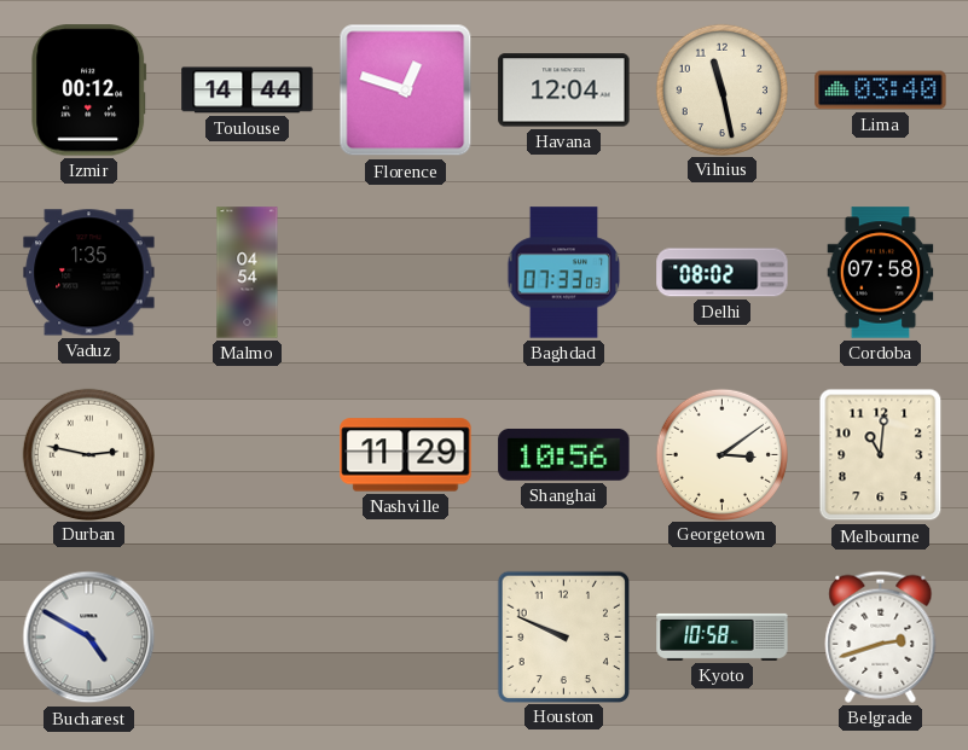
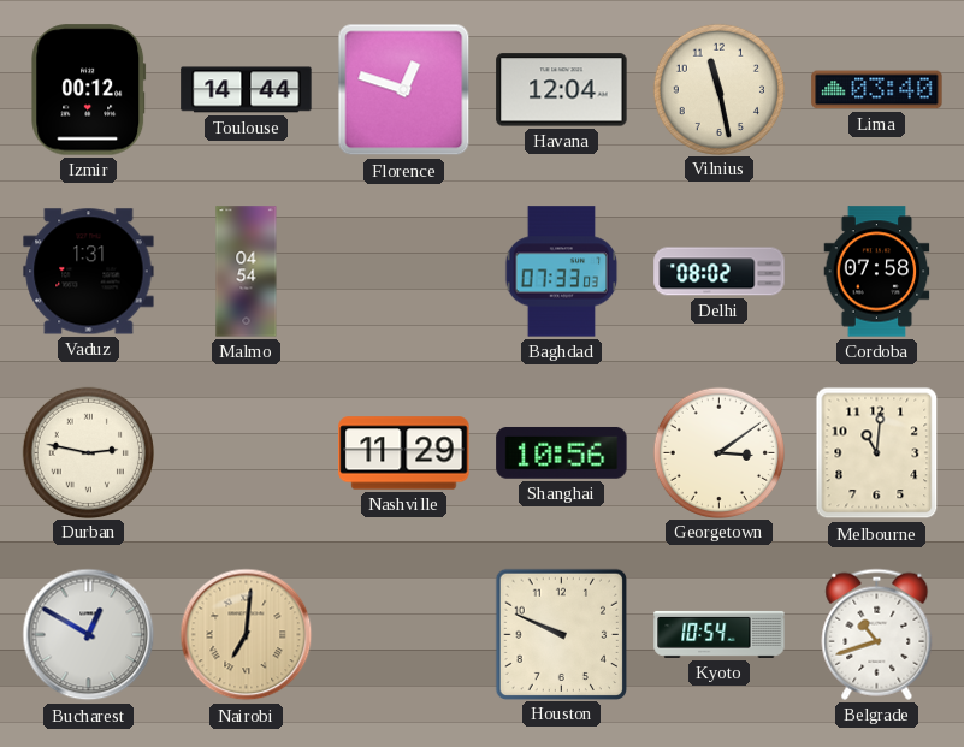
Vaduz: 1:35 -> 1:31 (89, 272)
Bucharest: 4:50 -> 12:50 (89, 635)
Nairobi: none -> 7:01 (247, 635)
Kyoto: 10:58 -> 10:54 (720, 634)
Belgrade: 2:42 -> 10:42 (877, 634)
